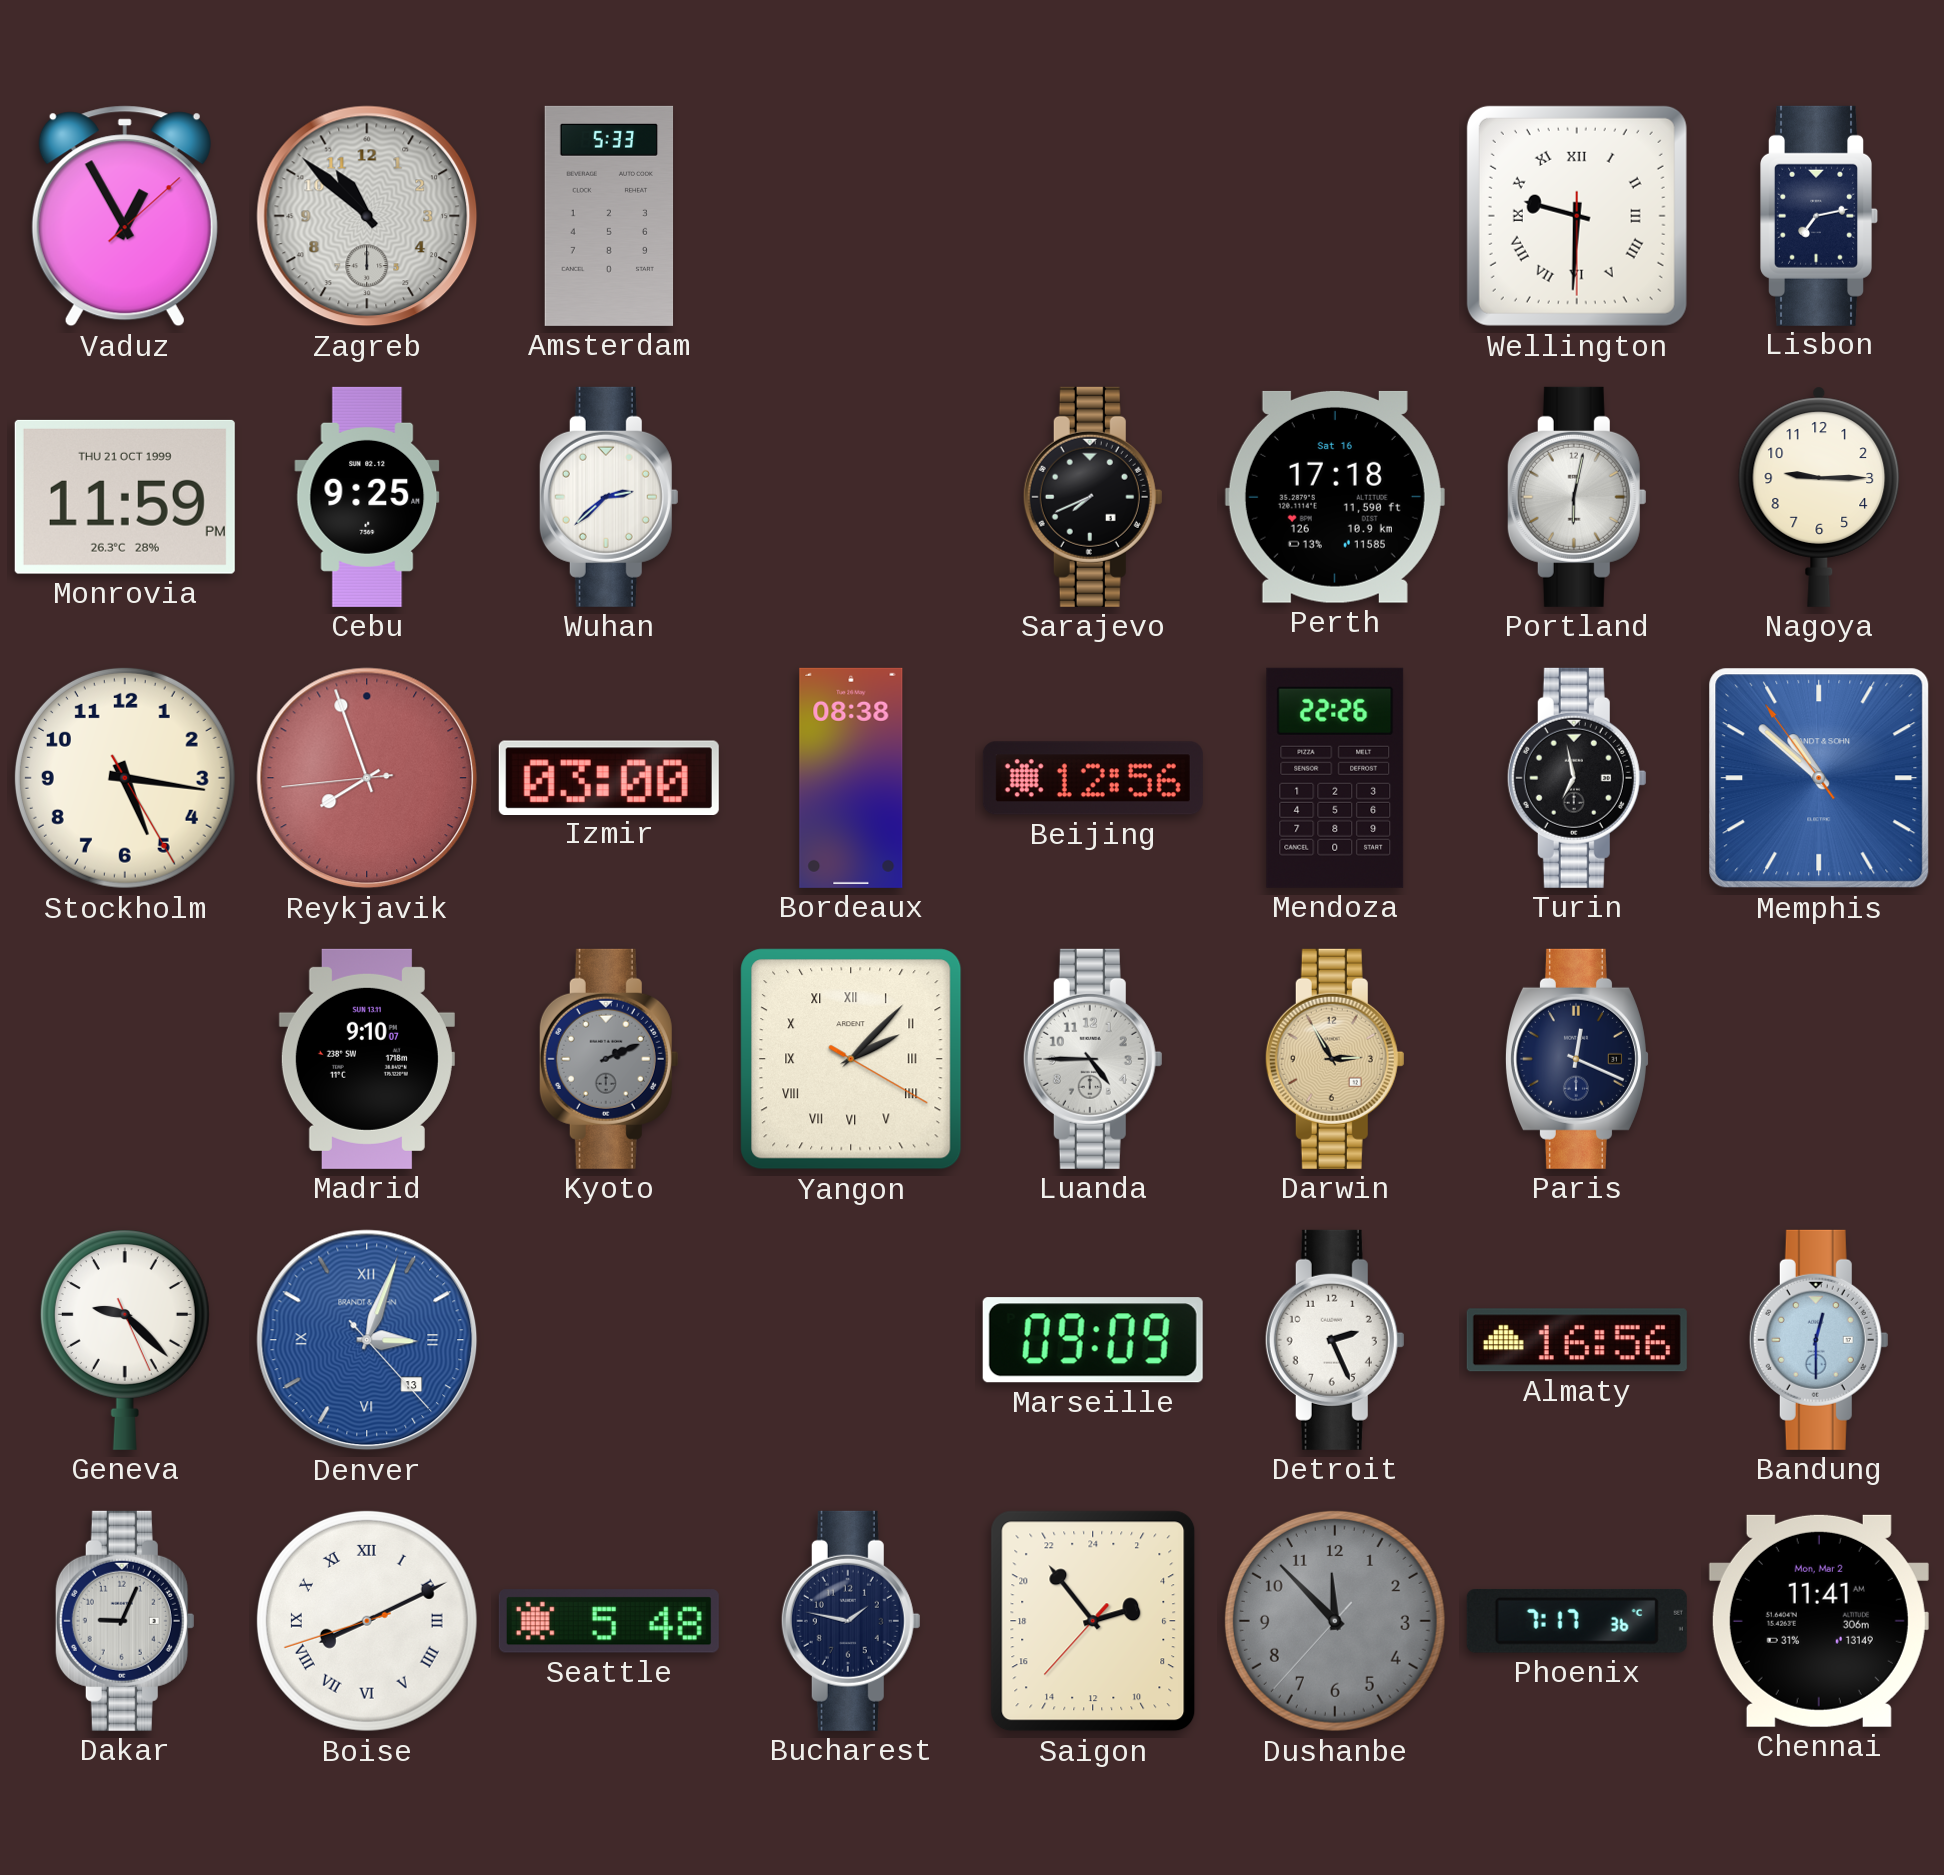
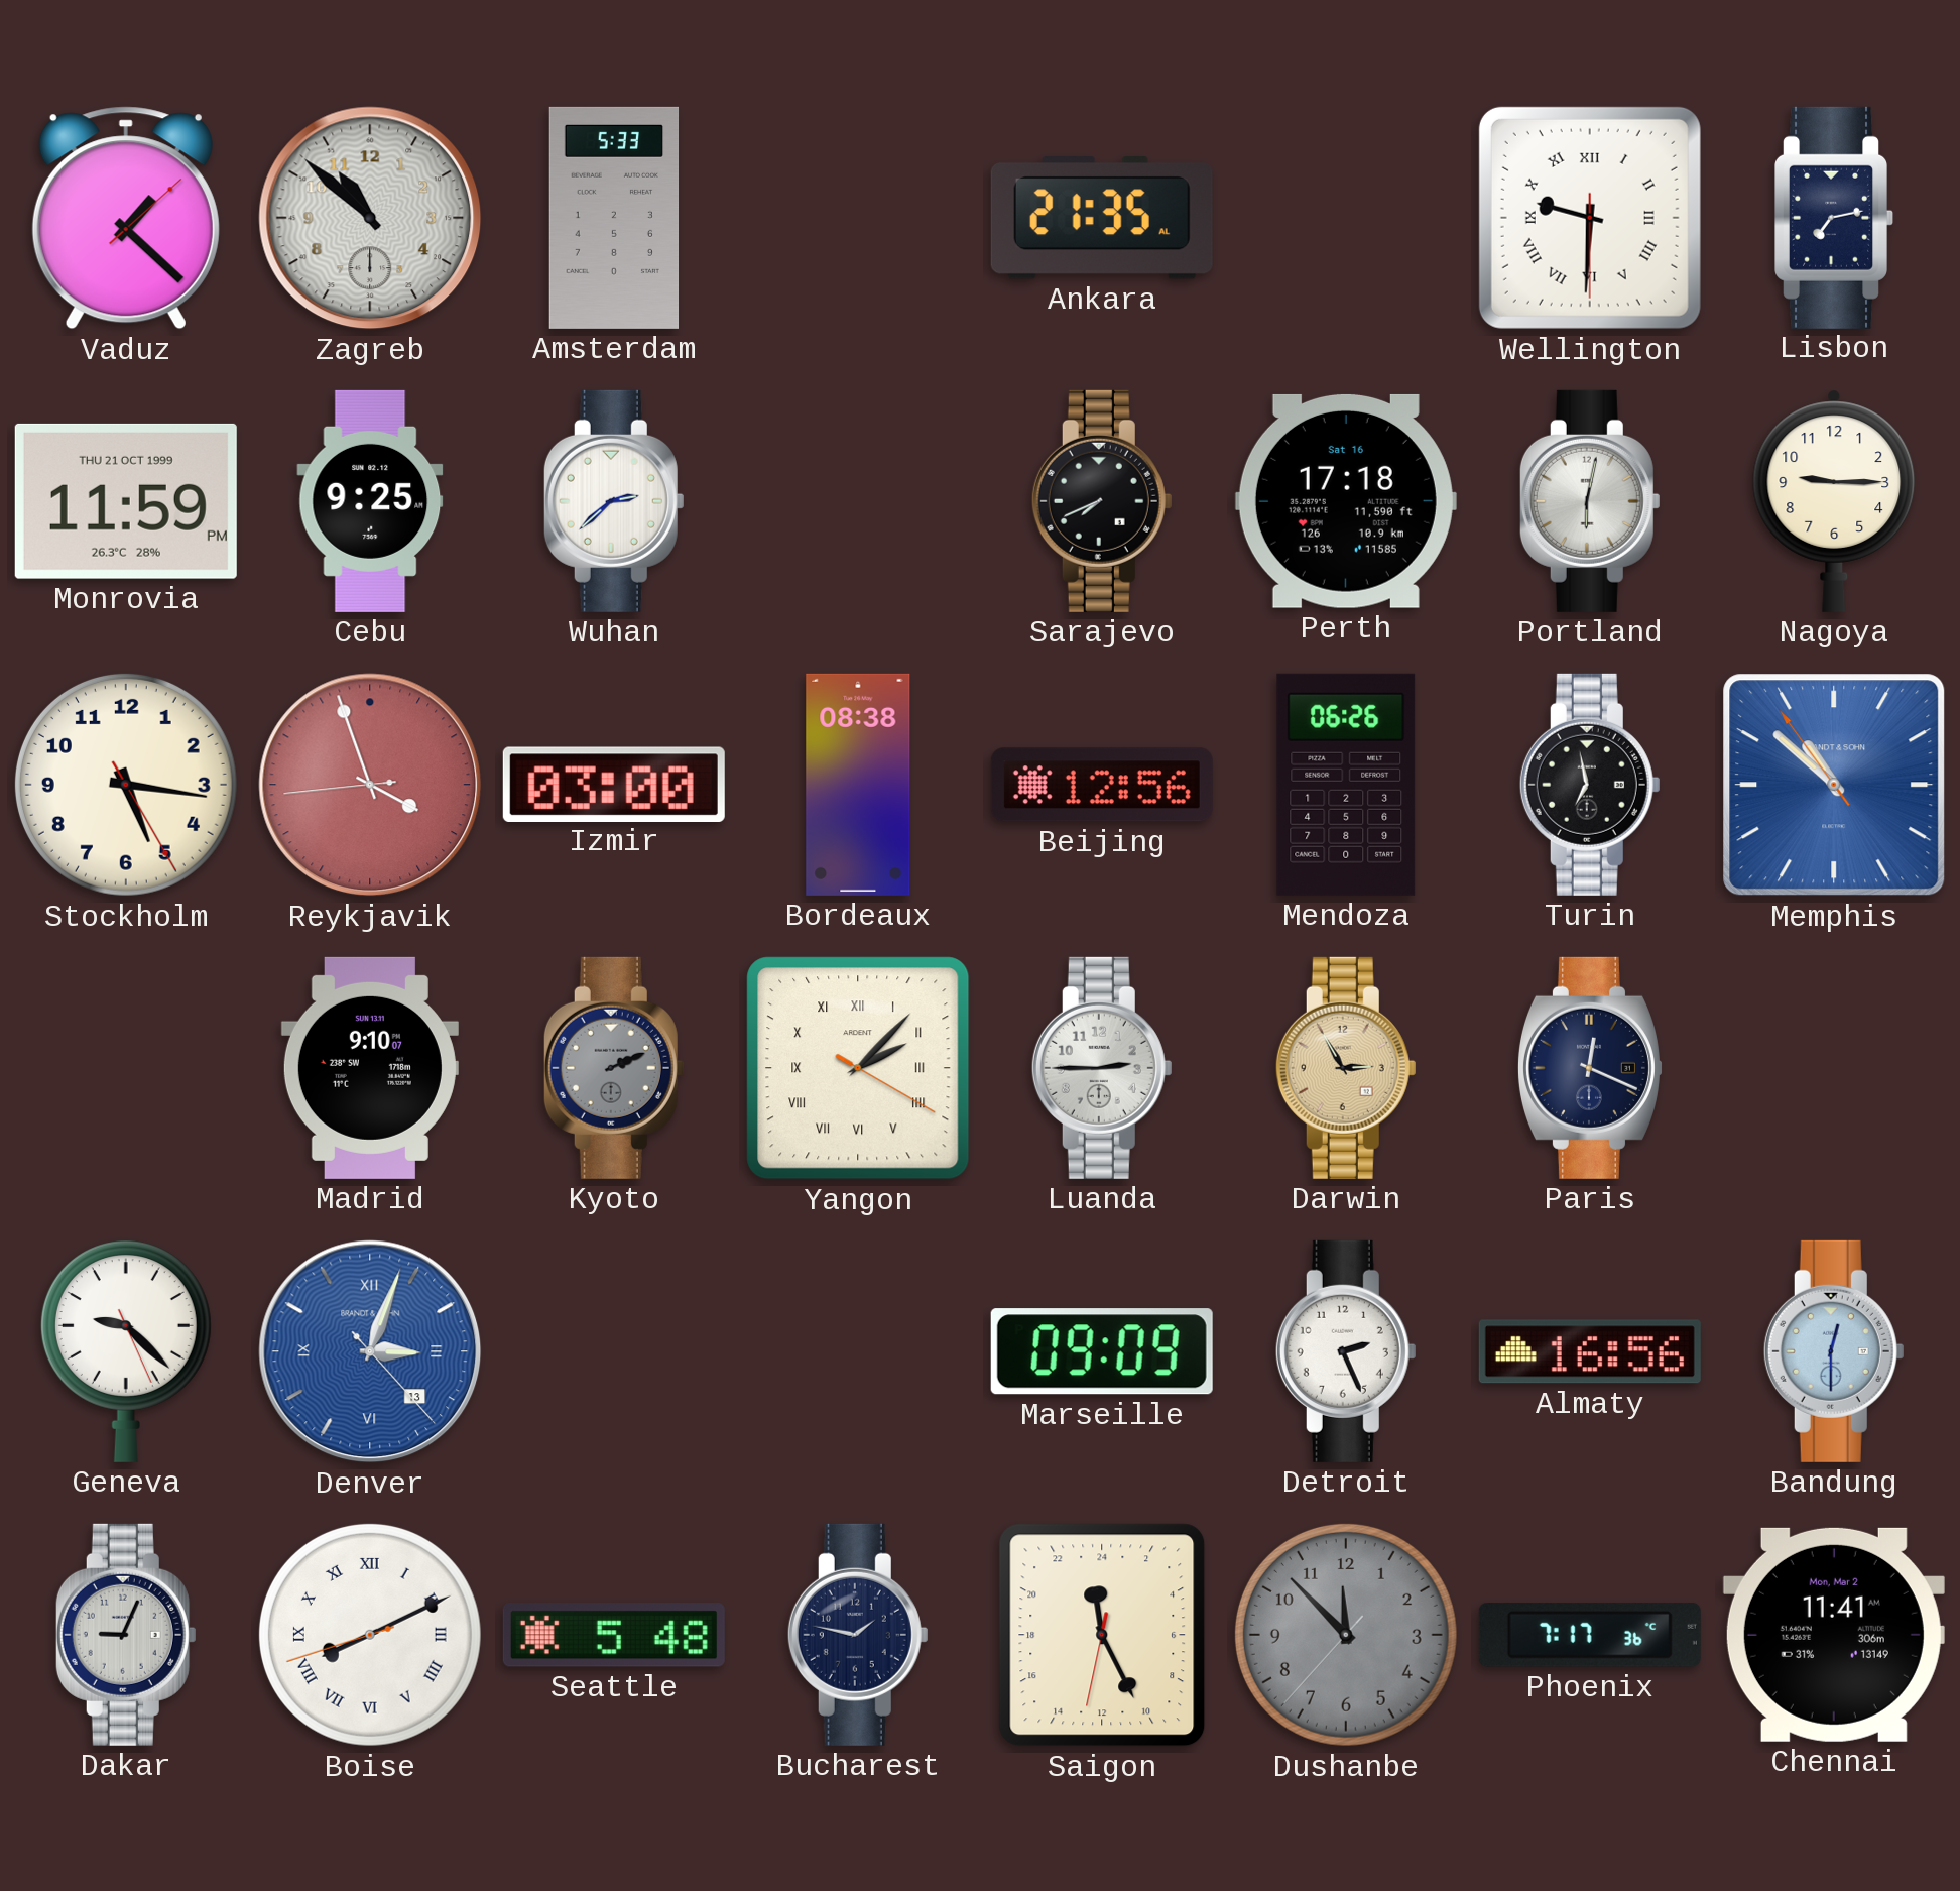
Vaduz: 12:55 -> 1:22 (126, 218)
Ankara: none -> 21:35 (1102, 219)
Reykjavik: 7:56 -> 3:56 (370, 785)
Mendoza: 22:26 -> 06:26 (1346, 785)
Luanda: 4:45 -> 2:45 (1102, 1068)
Saigon: 4:53 -> 23:25 (1102, 1635)
